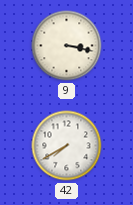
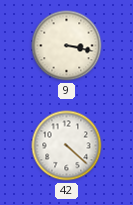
42: 7:40 -> 4:22 (67, 146)
